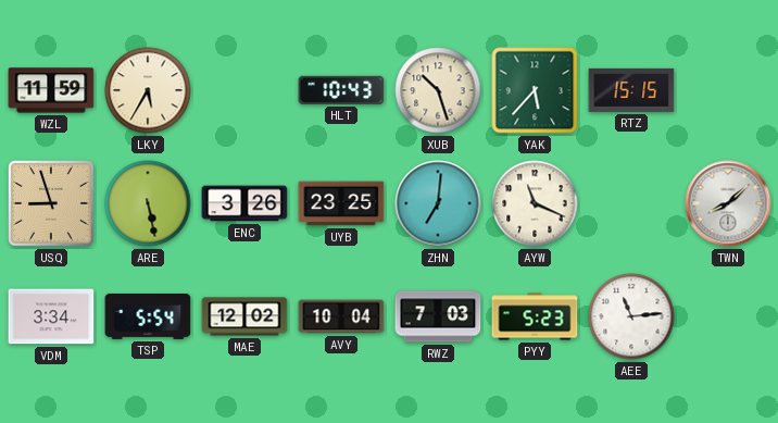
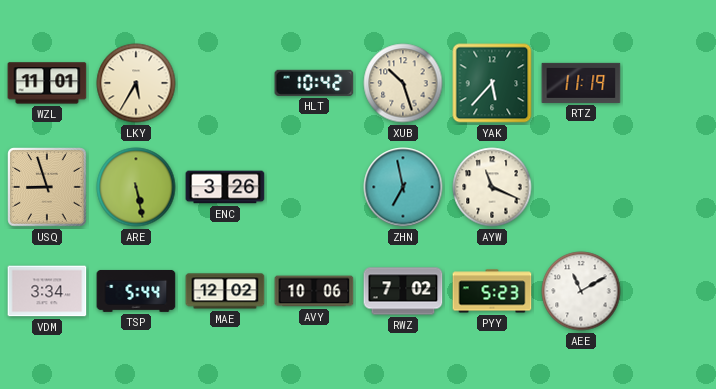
WZL: 11:59 -> 11:01 (47, 83)
HLT: 10:43 -> 10:42 (314, 83)
RTZ: 15:15 -> 11:19 (581, 83)
UYB: 23:25 -> none (341, 203)
ZHN: 7:01 -> 6:58 (403, 187)
TWN: 8:08 -> none (728, 203)
TSP: 5:54 -> 5:44 (136, 291)
AVY: 10:04 -> 10:06 (314, 291)
RWZ: 7:03 -> 7:02 (403, 291)
AEE: 11:14 -> 11:10 (581, 291)
